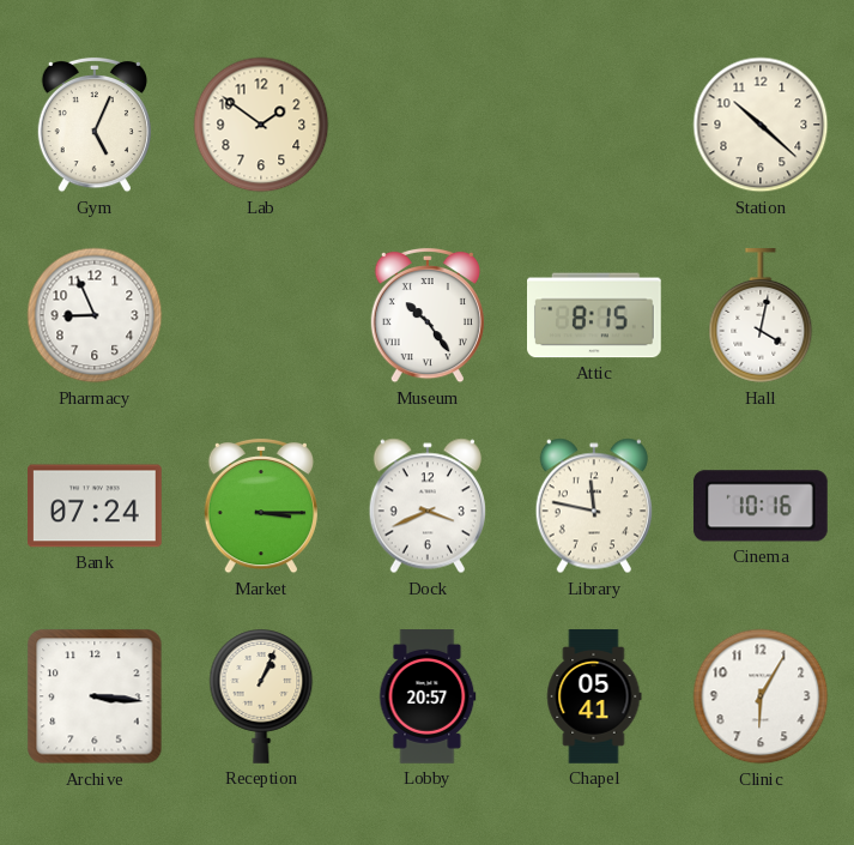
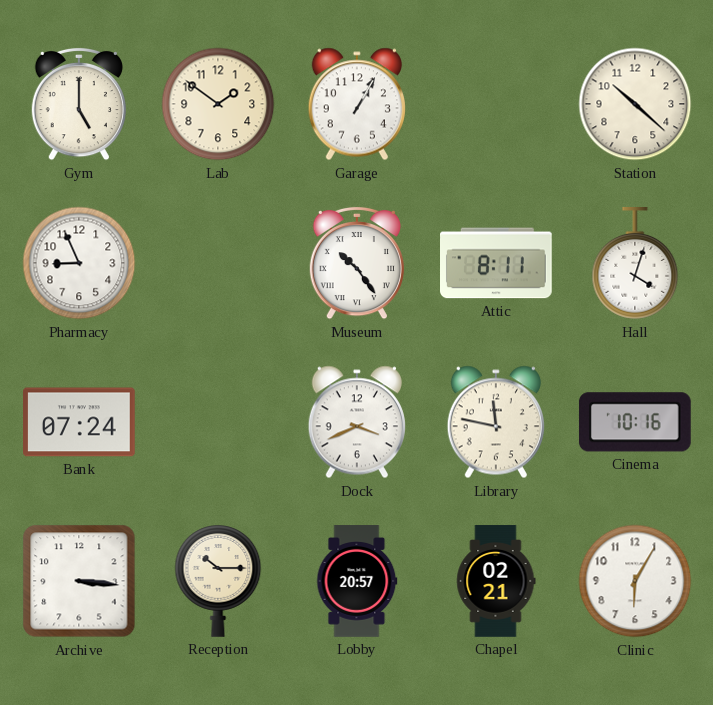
Gym: 5:04 -> 5:00 (79, 104)
Garage: none -> 1:05 (357, 104)
Attic: 8:15 -> 8:11 (497, 263)
Hall: 4:02 -> 4:03 (635, 264)
Market: 3:15 -> none (261, 506)
Reception: 1:04 -> 10:15 (218, 581)
Chapel: 05:41 -> 02:21 (496, 581)
